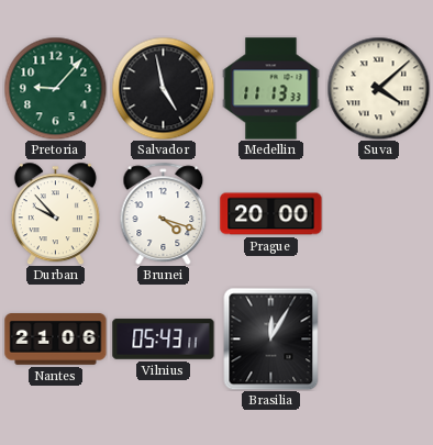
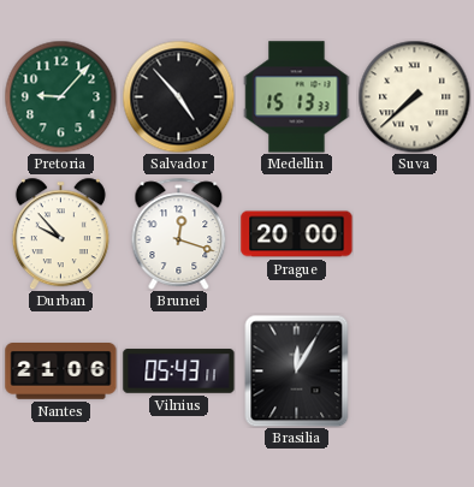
Salvador: 4:58 -> 4:53 (178, 96)
Medellin: 11:13 -> 15:13 (297, 97)
Suva: 4:08 -> 7:38 (414, 96)
Brunei: 4:18 -> 12:18 (179, 233)
